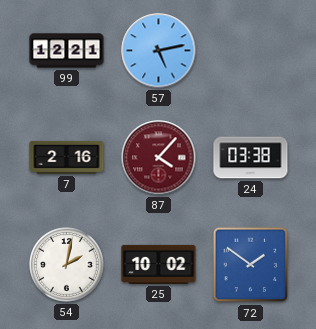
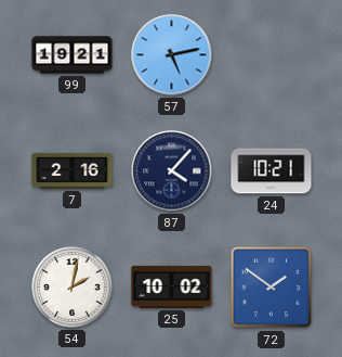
99: 12:21 -> 19:21 (73, 55)
87 dial: burgundy -> navy (172, 171)
24: 03:38 -> 10:21 (272, 171)
